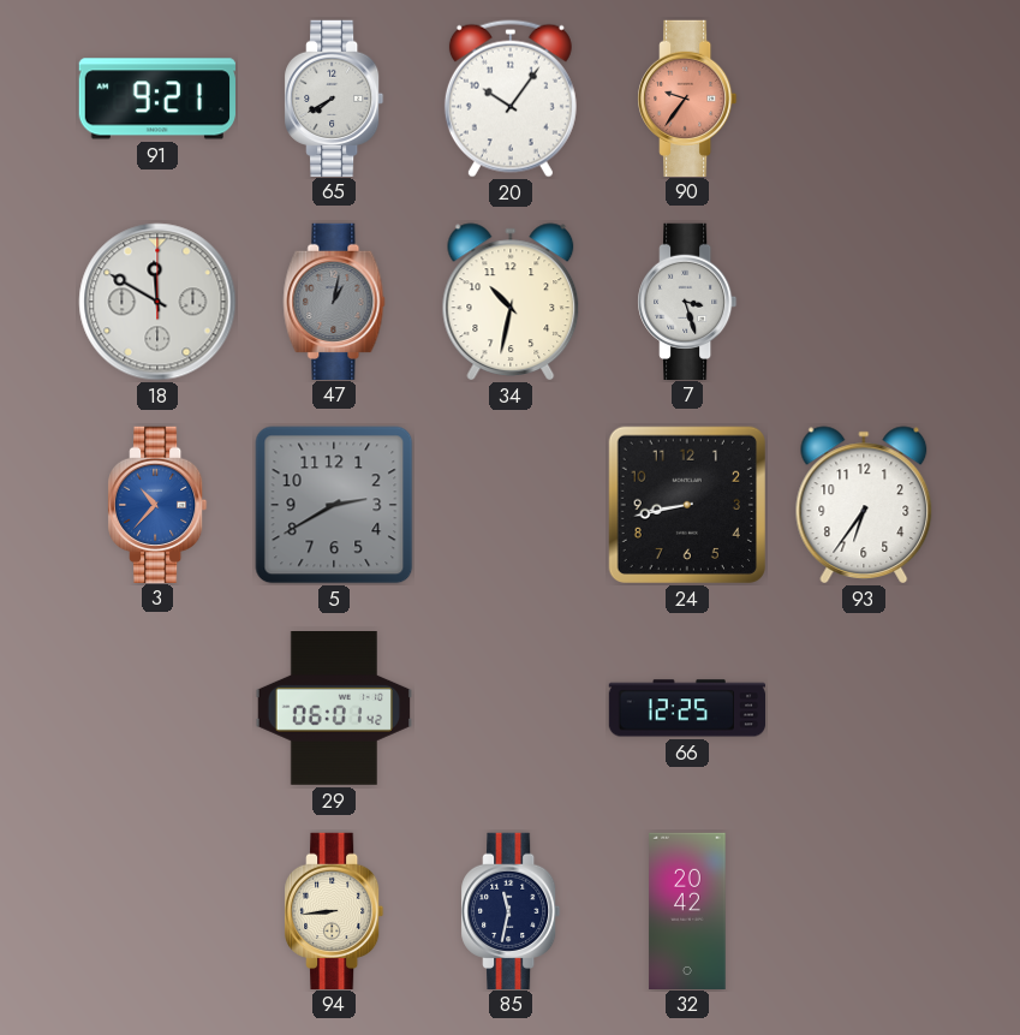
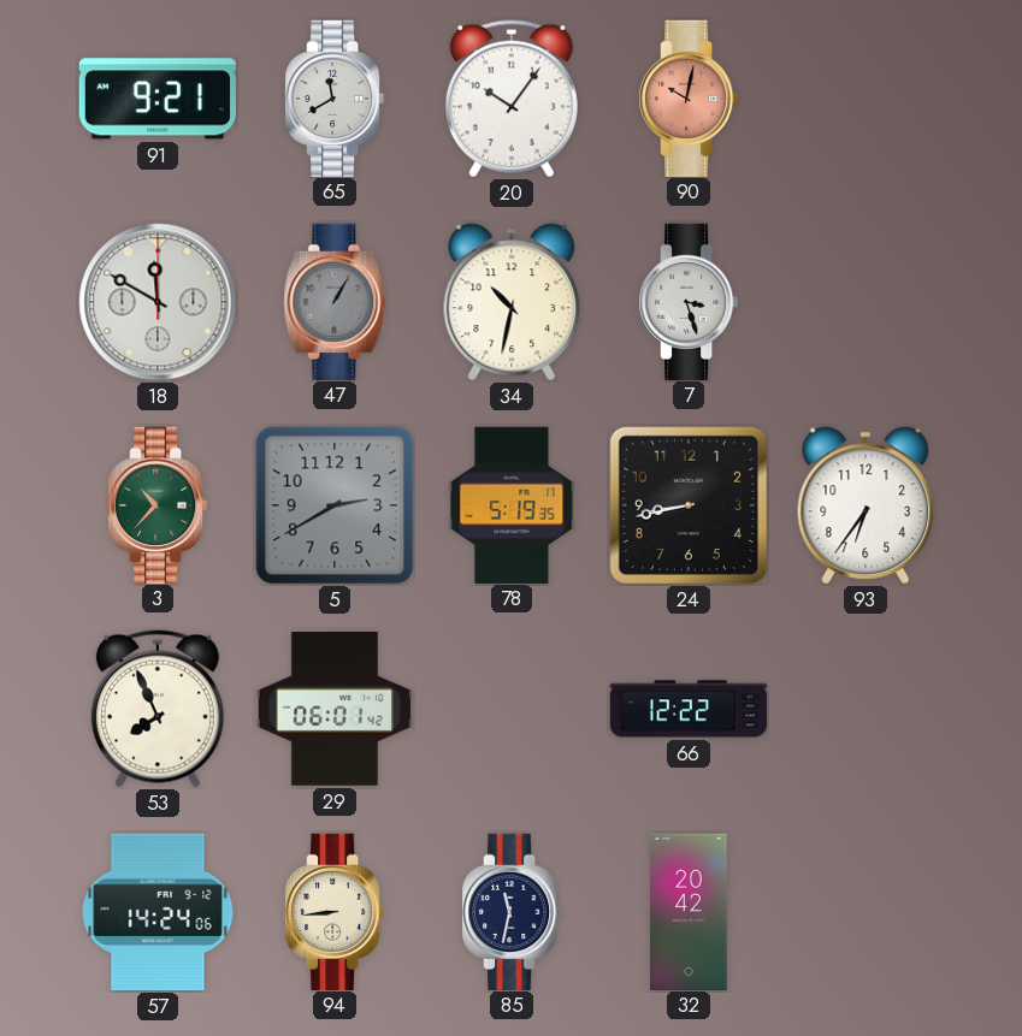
65: 7:40 -> 11:40 (335, 97)
90: 9:36 -> 10:02 (689, 97)
47: 1:02 -> 1:05 (335, 301)
3 dial: blue -> green (158, 504)
78: none -> 5:19 (512, 504)
53: none -> 7:56 (158, 709)
66: 12:25 -> 12:22 (687, 709)
57: none -> 14:24 (158, 912)
